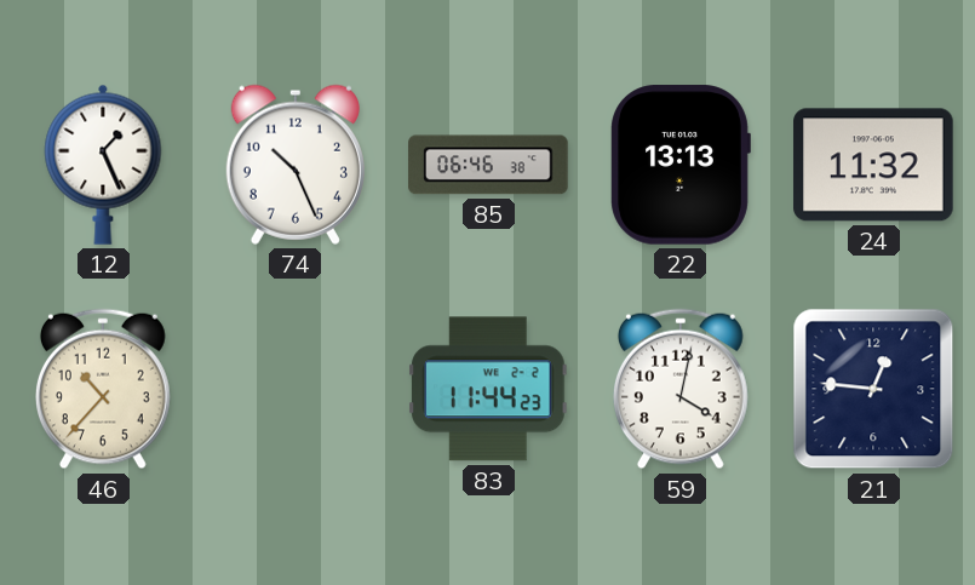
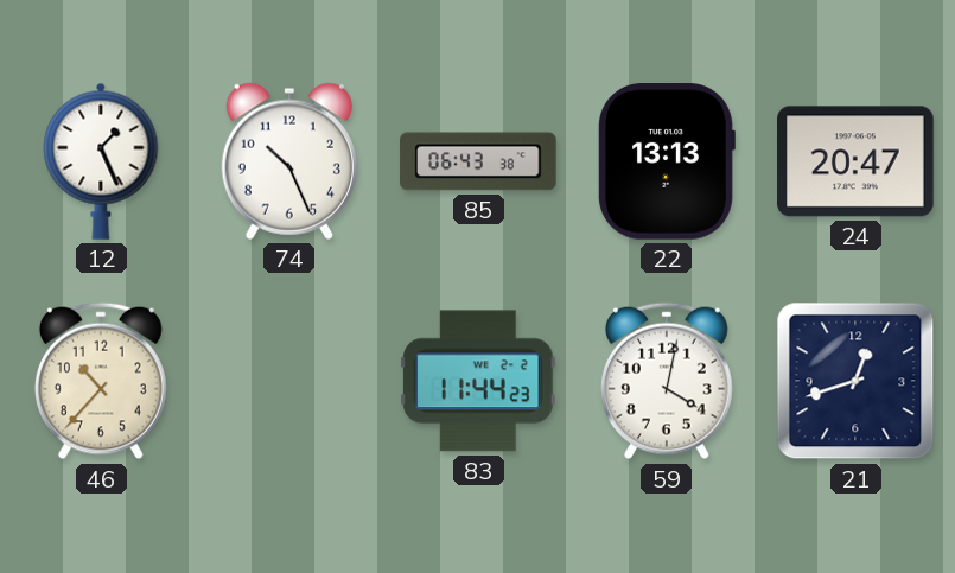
85: 06:46 -> 06:43 (478, 161)
24: 11:32 -> 20:47 (855, 161)
21: 12:46 -> 12:42 (855, 381)
